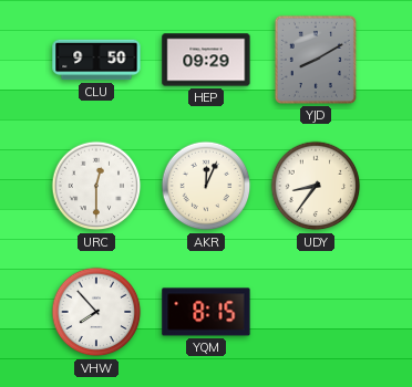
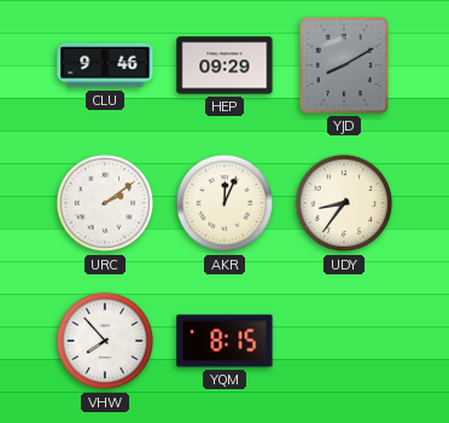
CLU: 9:50 -> 9:46 (105, 65)
URC: 12:30 -> 2:09 (105, 203)
